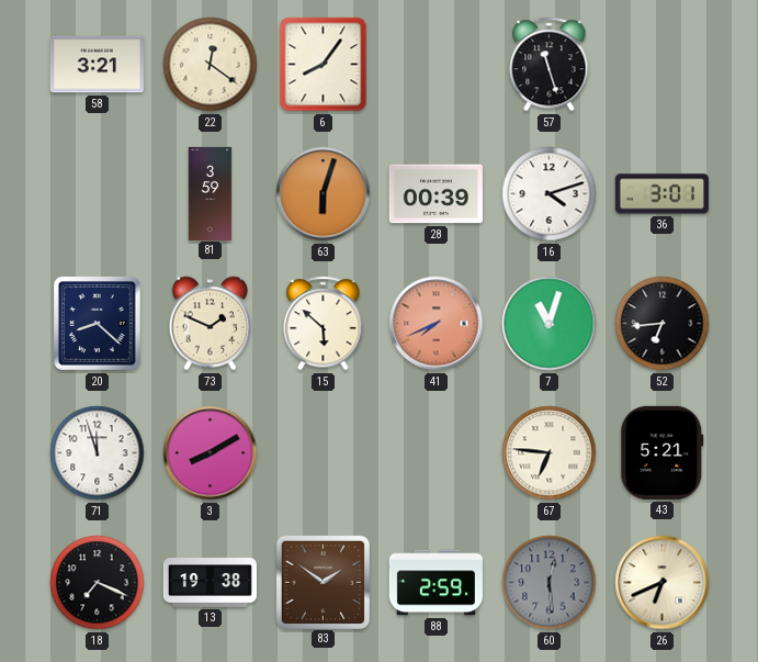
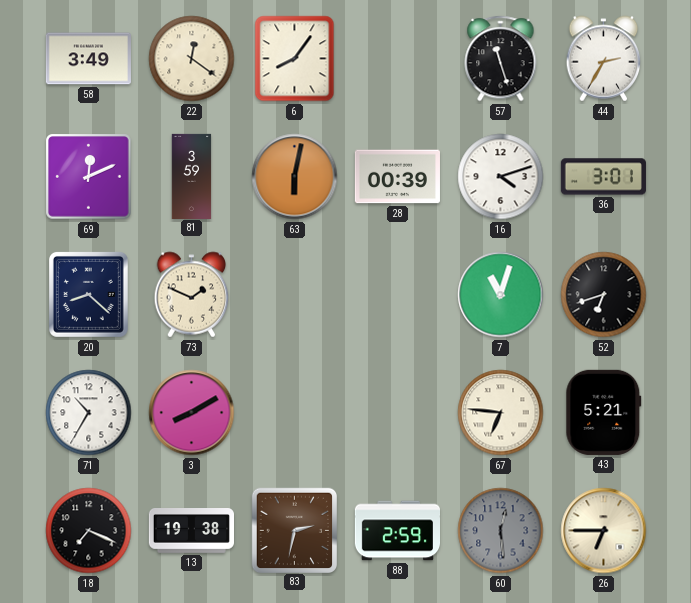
58: 3:21 -> 3:49 (88, 59)
44: none -> 2:35 (604, 59)
69: none -> 12:11 (89, 177)
63: 6:03 -> 6:02 (295, 177)
15: 5:52 -> none (324, 324)
41: 7:41 -> none (437, 324)
52: 6:44 -> 6:42 (604, 295)
71: 11:57 -> 10:35 (89, 413)
83: 1:51 -> 2:32 (294, 530)
26: 6:41 -> 6:45 (604, 531)
